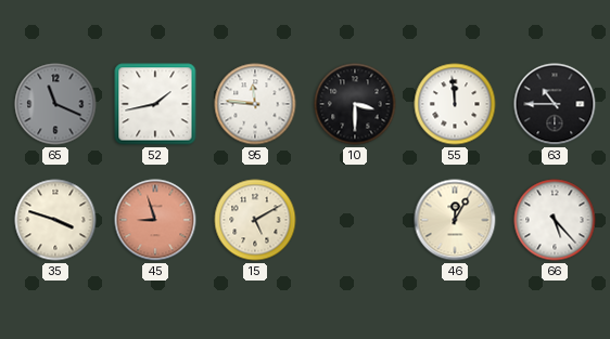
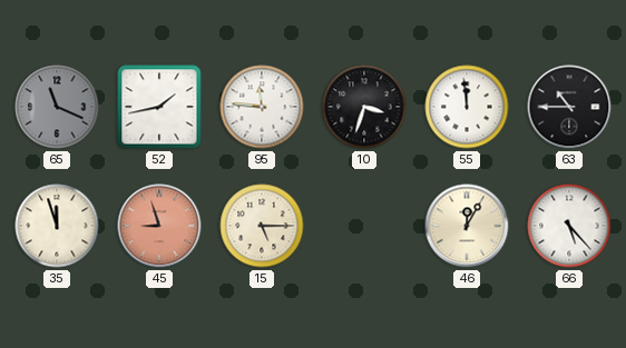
10: 3:30 -> 3:33 (364, 107)
35: 3:48 -> 11:57 (57, 226)
15: 5:10 -> 5:15 (262, 226)
